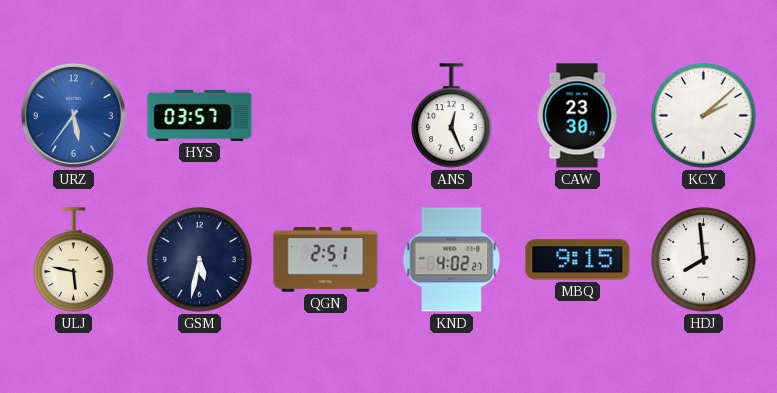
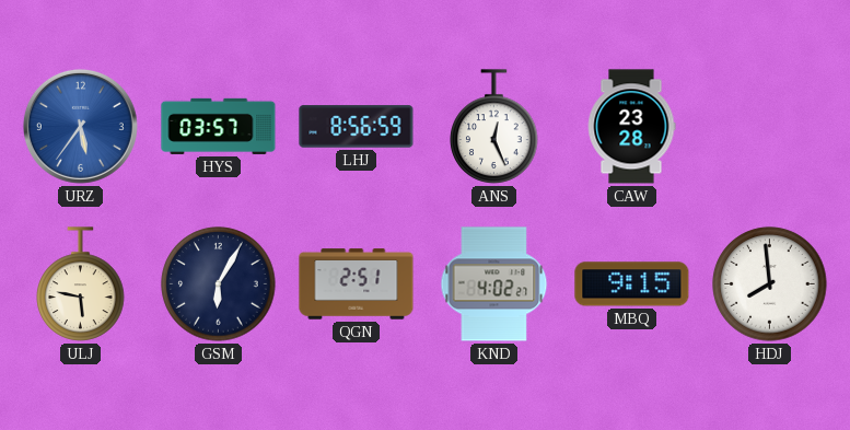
LHJ: none -> 8:56 (357, 127)
CAW: 23:30 -> 23:28 (631, 127)
KCY: 2:08 -> none (704, 116)
GSM: 5:32 -> 6:05 (219, 284)
